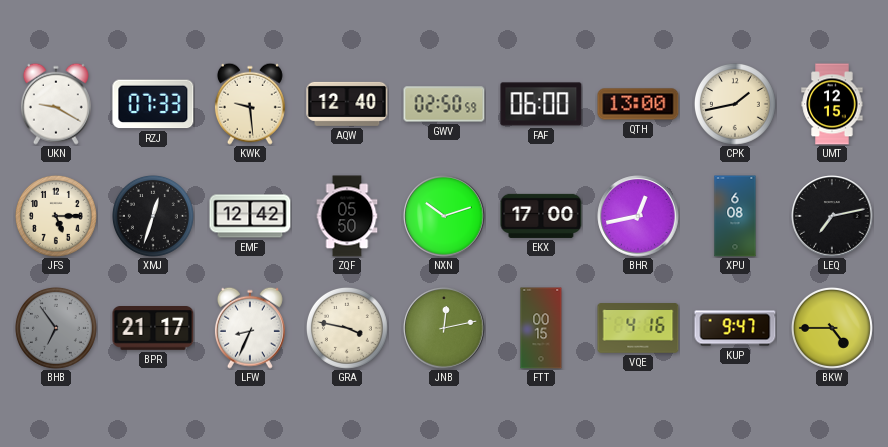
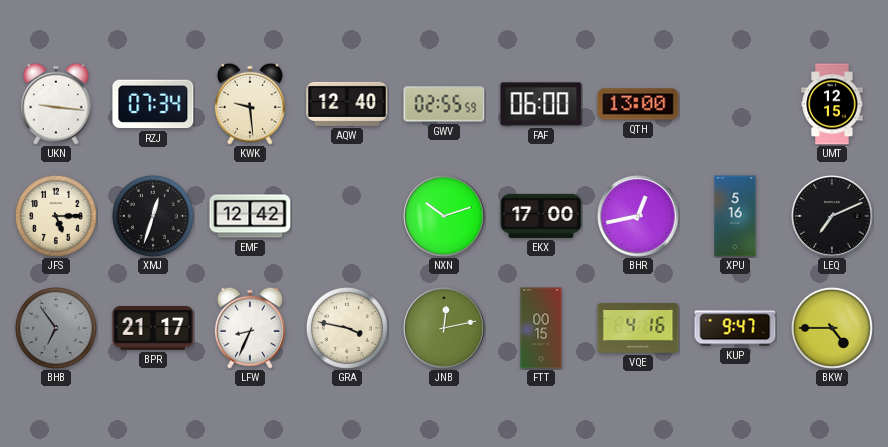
UKN: 9:20 -> 9:16 (56, 104)
RZJ: 07:33 -> 07:34 (153, 104)
GWV: 02:50 -> 02:55 (444, 104)
CPK: 1:43 -> none (735, 104)
ZQF: 05:50 -> none (347, 216)
XPU: 6:08 -> 5:16 (735, 216)
LEQ: 7:13 -> 7:11 (832, 216)
